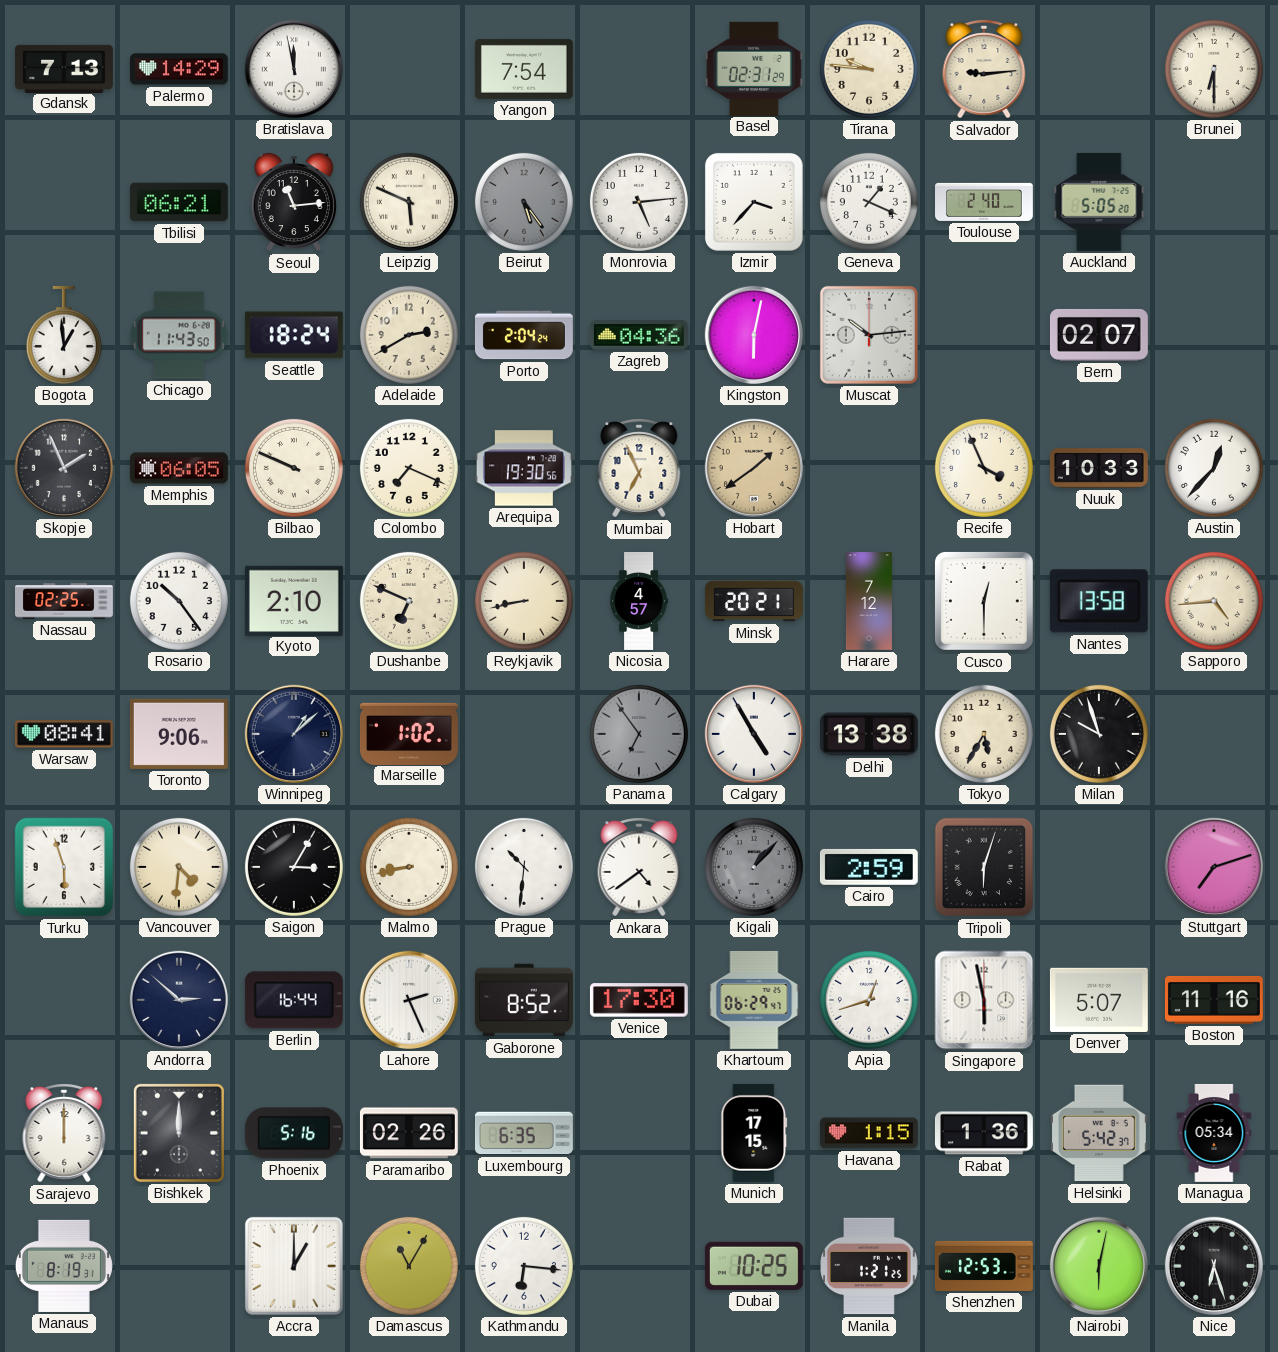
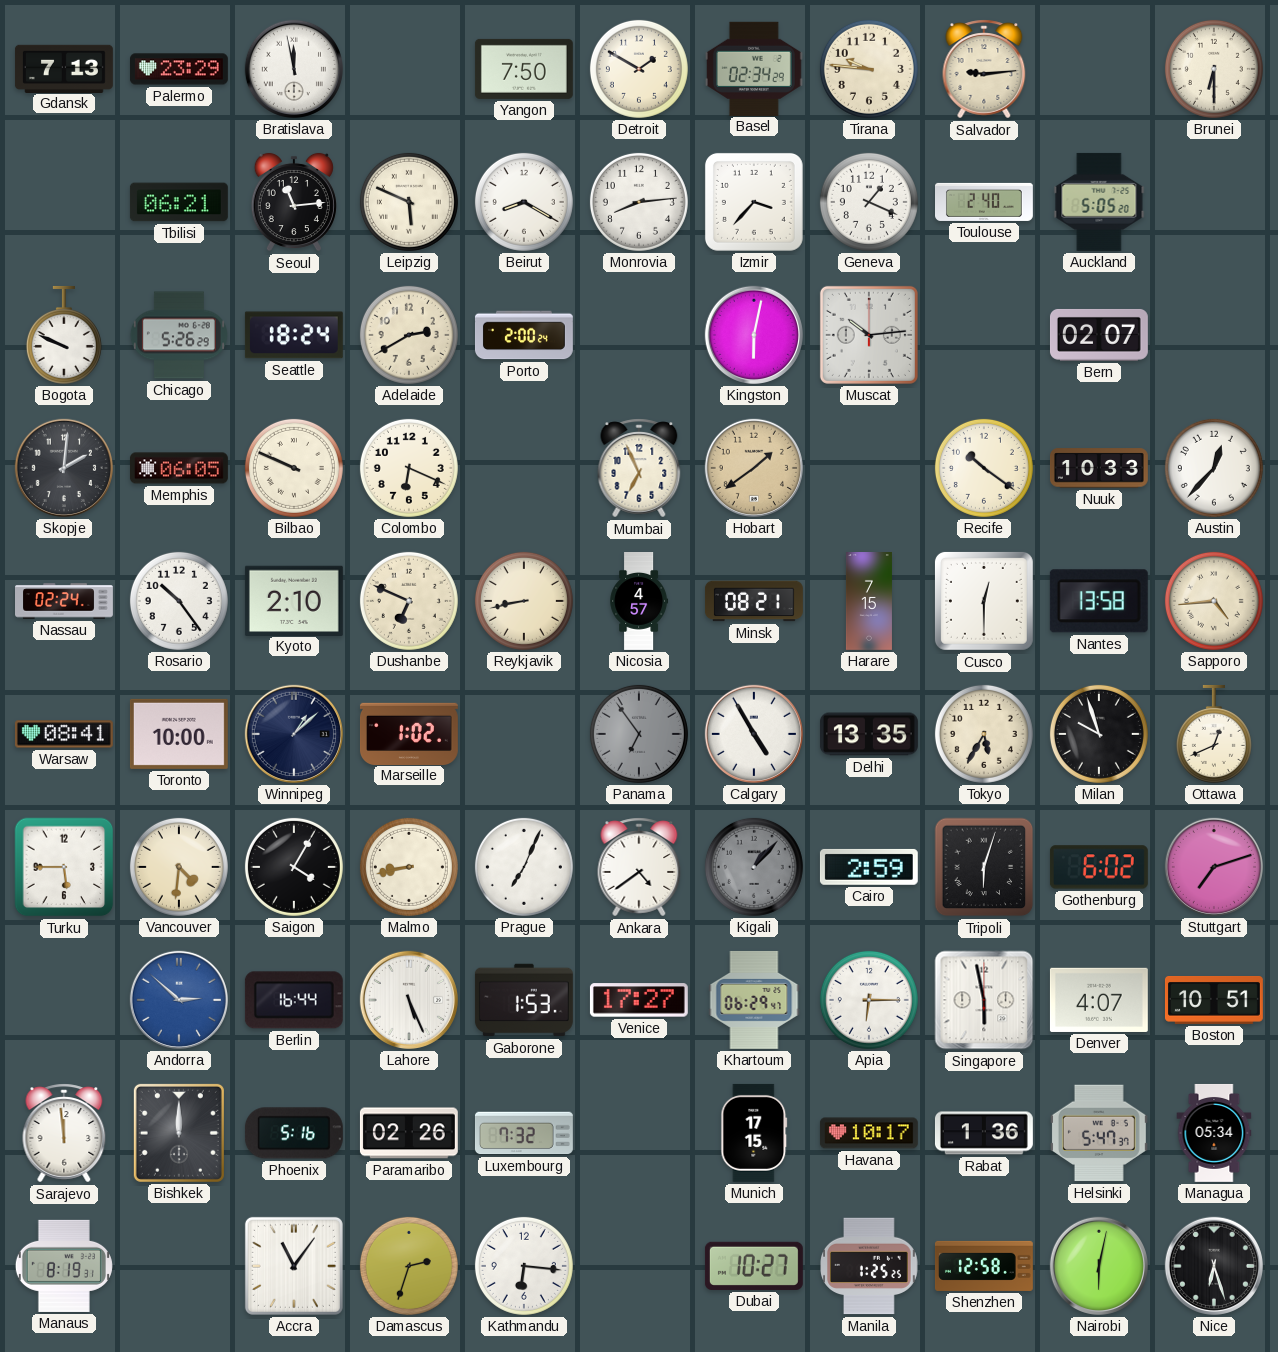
Palermo: 14:29 -> 23:29 (179, 69)
Yangon: 7:54 -> 7:50 (524, 69)
Detroit: none -> 1:50 (639, 69)
Basel: 02:31 -> 02:34 (754, 68)
Beirut: 5:24 -> 8:20 (524, 202)
Beirut dial: grey -> white (524, 202)
Monrovia: 5:14 -> 8:14 (639, 202)
Bogota: 12:59 -> 9:49 (64, 335)
Chicago: 11:43 -> 5:26 (179, 335)
Porto: 2:04 -> 2:00 (524, 335)
Zagreb: 04:36 -> none (639, 335)
Skopje: 1:56 -> 2:01 (64, 468)
Colombo: 7:19 -> 6:19 (409, 468)
Arequipa: 19:30 -> none (524, 468)
Recife: 3:56 -> 10:21 (984, 468)
Nassau: 02:25 -> 02:24 (65, 601)
Minsk: 20:21 -> 08:21 (754, 601)
Harare: 7:12 -> 7:15 (869, 602)
Toronto: 9:06 -> 10:00 (179, 734)
Delhi: 13:38 -> 13:35 (869, 734)
Ottawa: none -> 12:41 (1214, 734)
Turku: 5:57 -> 5:45 (64, 867)
Saigon: 3:05 -> 4:05 (294, 867)
Prague: 10:31 -> 7:04 (524, 867)
Gothenburg: none -> 6:02 (1099, 867)
Andorra dial: navy -> blue (179, 1000)
Lahore: 2:26 -> 5:26 (409, 1000)
Gaborone: 8:52 -> 1:53 (524, 1000)
Venice: 17:30 -> 17:27 (639, 1000)
Apia: 12:42 -> 6:15 (869, 1000)
Denver: 5:07 -> 4:07 (1099, 1000)
Boston: 11:16 -> 10:51 (1214, 1001)
Sarajevo: 12:00 -> 11:59 (64, 1133)
Luxembourg: 6:35 -> 7:32 (524, 1133)
Havana: 1:15 -> 10:17 (869, 1133)
Helsinki: 5:42 -> 5:47 (1099, 1133)
Accra: 1:00 -> 11:06 (294, 1266)
Damascus: 11:05 -> 2:33 (409, 1266)
Dubai: 10:25 -> 10:27 (754, 1266)
Manila: 1:21 -> 1:25 (870, 1266)
Shenzhen: 12:53 -> 12:58 (984, 1266)
